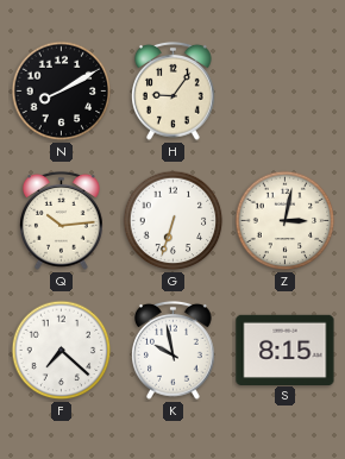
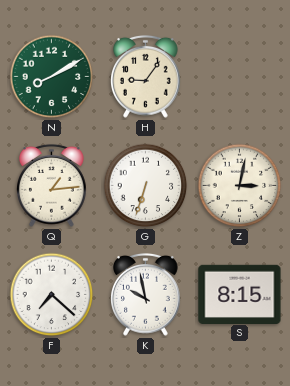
N dial: black -> green (52, 77)
Q: 10:14 -> 1:14 (52, 185)
